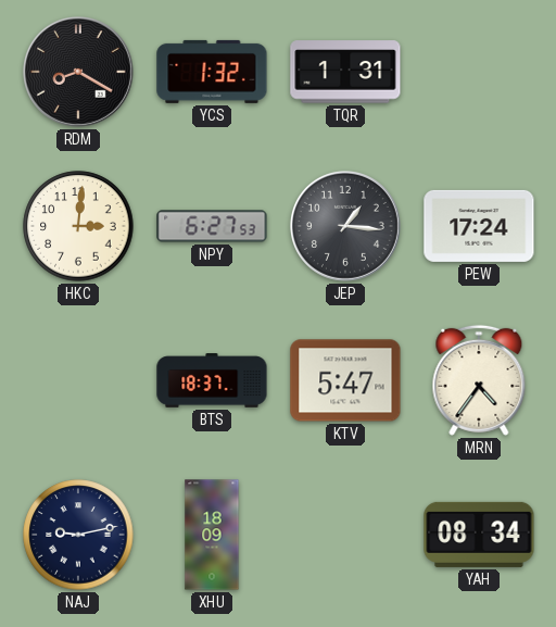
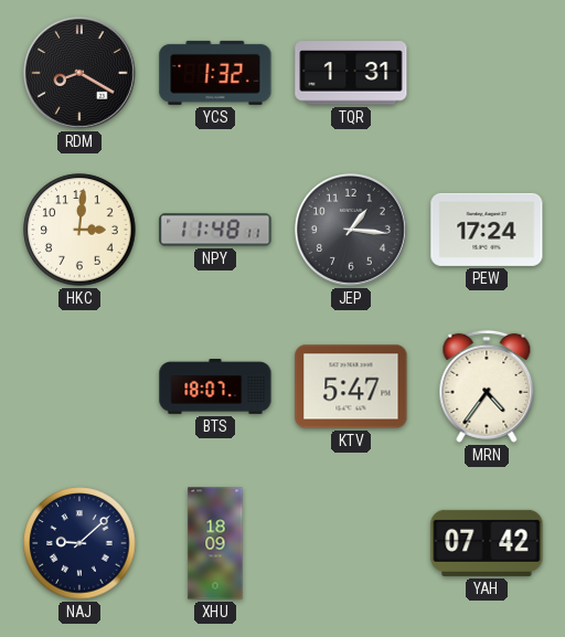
NPY: 6:27 -> 11:48 (215, 230)
BTS: 18:37 -> 18:07 (215, 386)
NAJ: 9:13 -> 9:08 (79, 543)
YAH: 08:34 -> 07:42 (487, 543)
